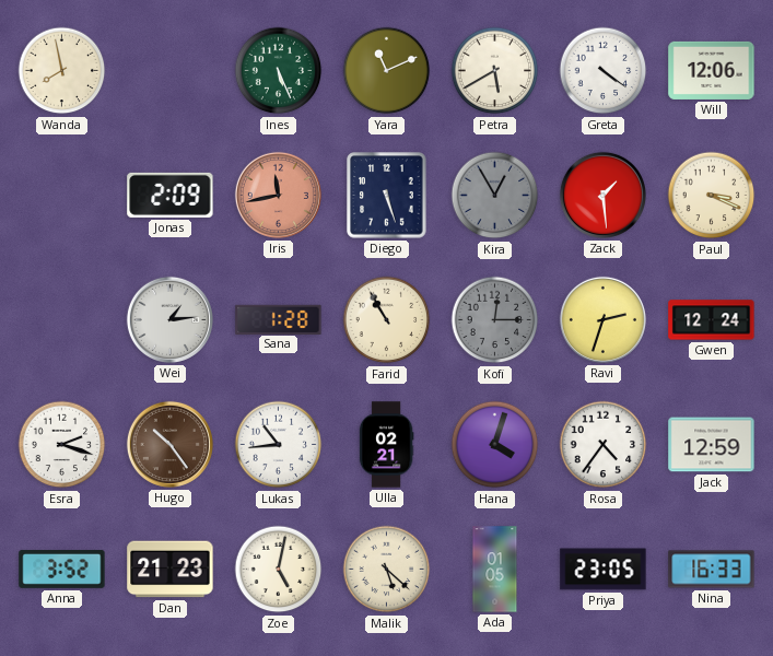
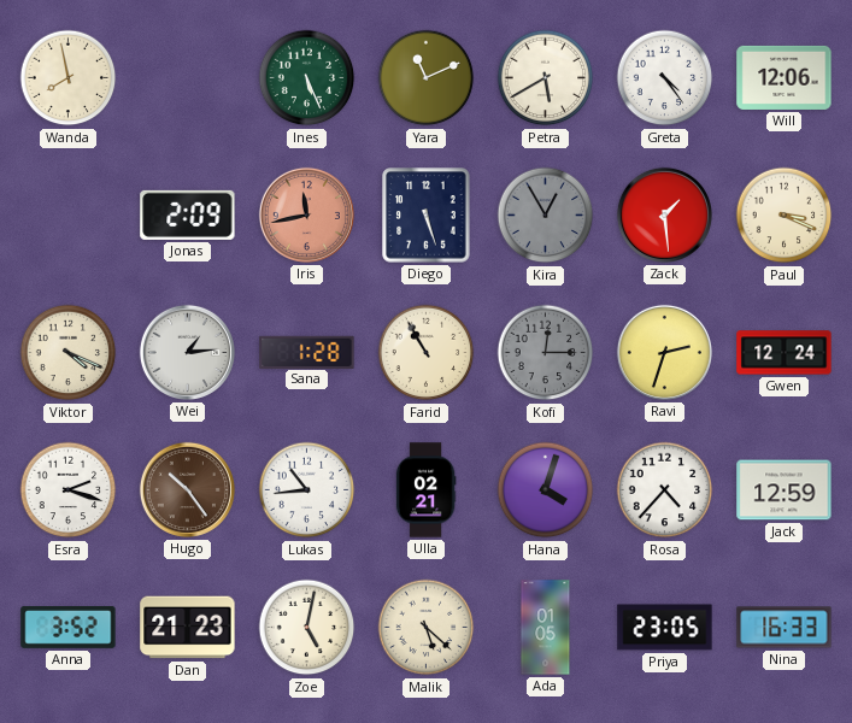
Greta: 4:21 -> 4:24 (665, 78)
Viktor: none -> 4:19 (69, 353)
Rosa: 4:36 -> 4:37 (665, 490)
